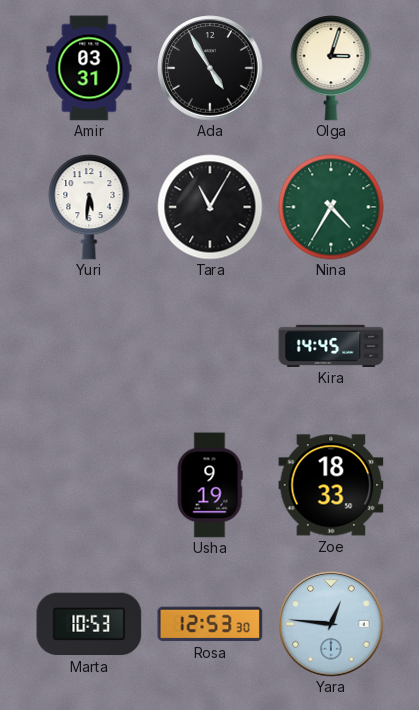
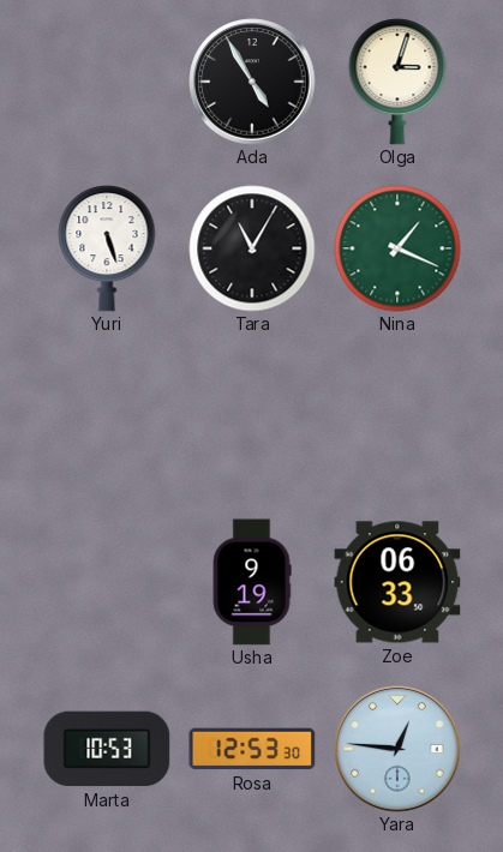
Amir: 03:31 -> none (89, 68)
Yuri: 5:31 -> 5:27 (107, 248)
Nina: 4:35 -> 1:19 (397, 248)
Kira: 14:45 -> none (331, 346)
Zoe: 18:33 -> 06:33 (397, 582)
